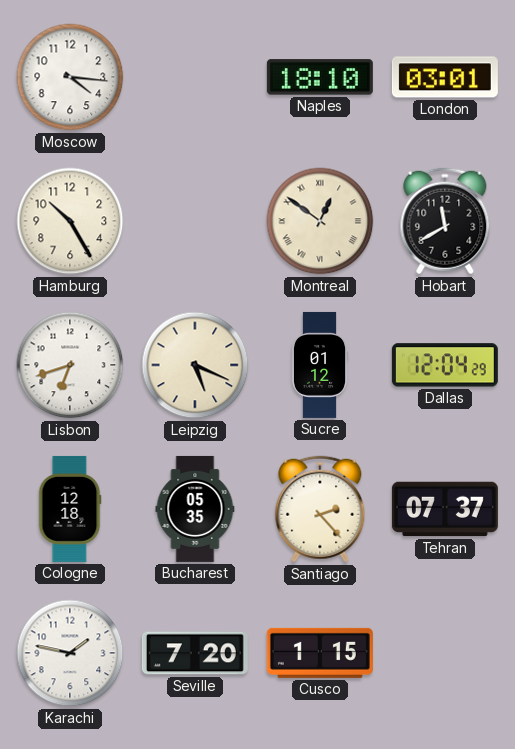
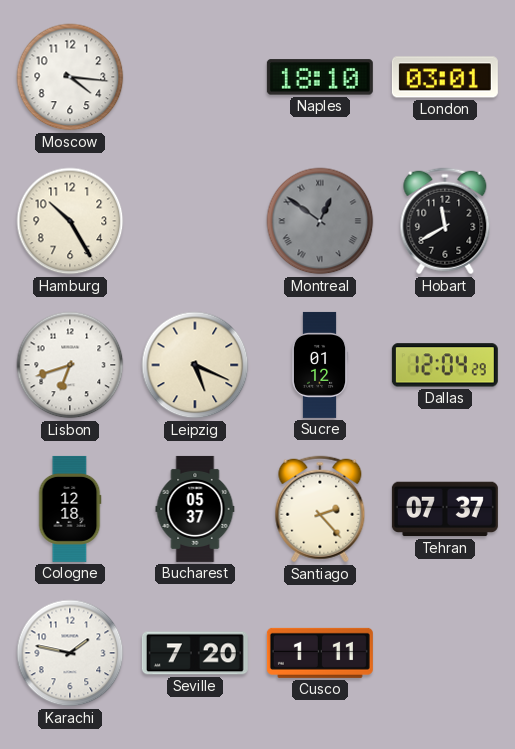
Montreal dial: cream -> grey (320, 221)
Bucharest: 05:35 -> 05:37 (195, 509)
Cusco: 1:15 -> 1:11 (320, 653)
